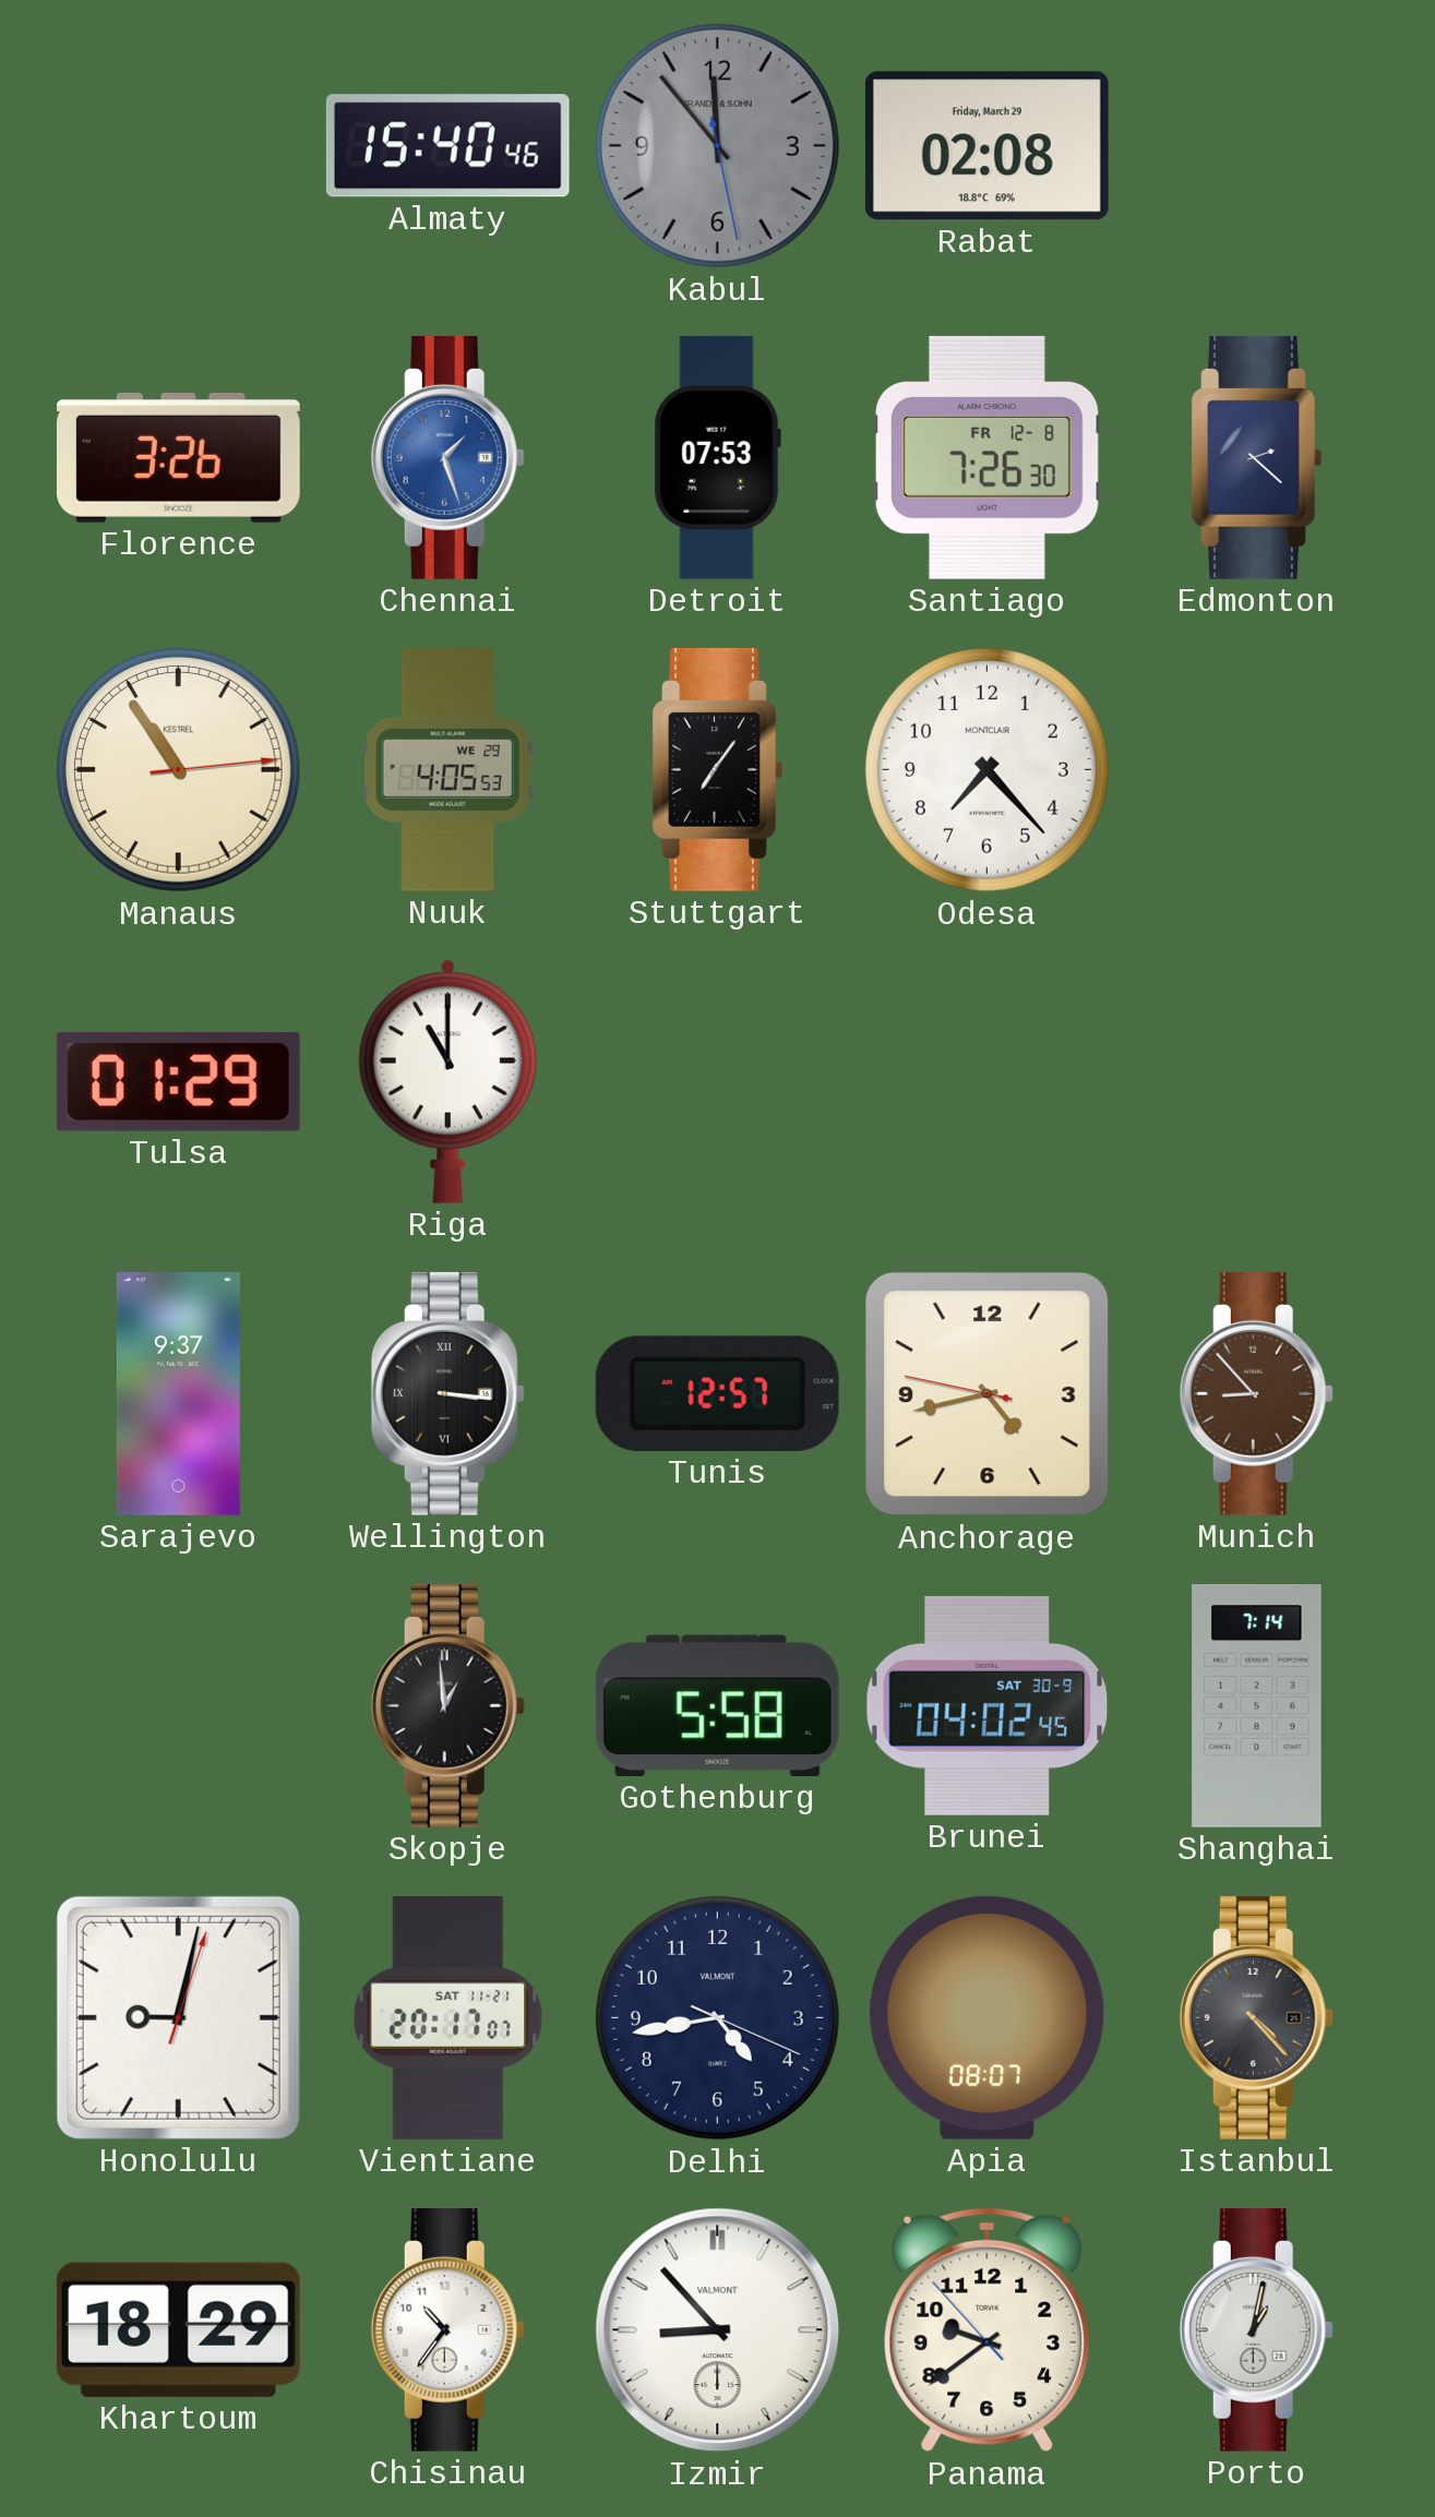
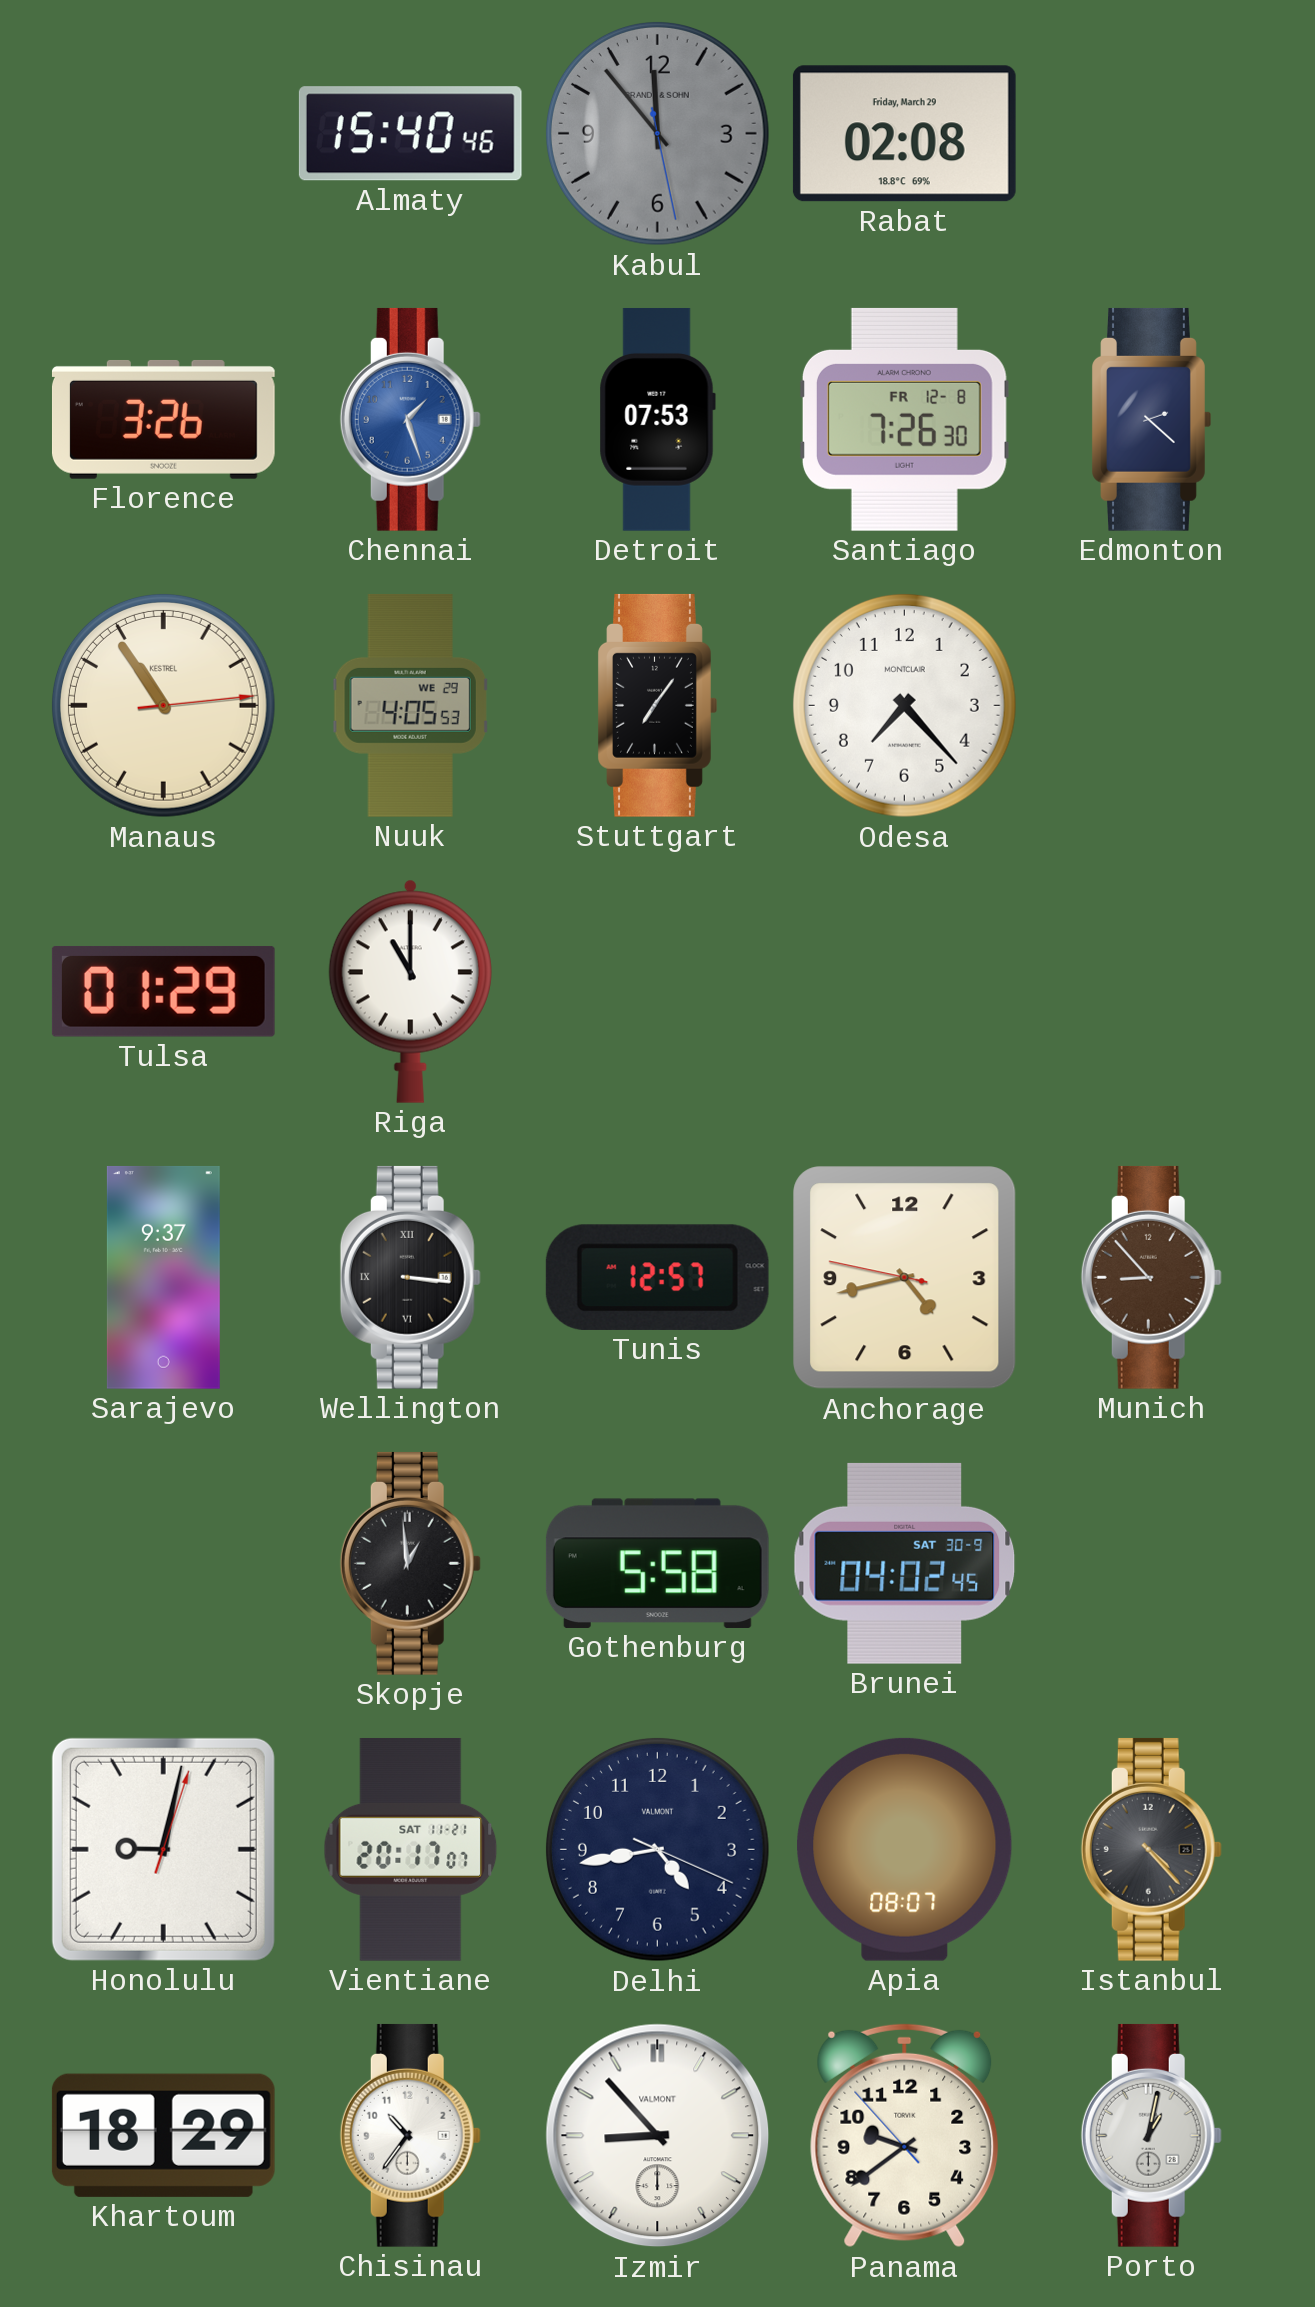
Shanghai: 7:14 -> none (1257, 1705)
